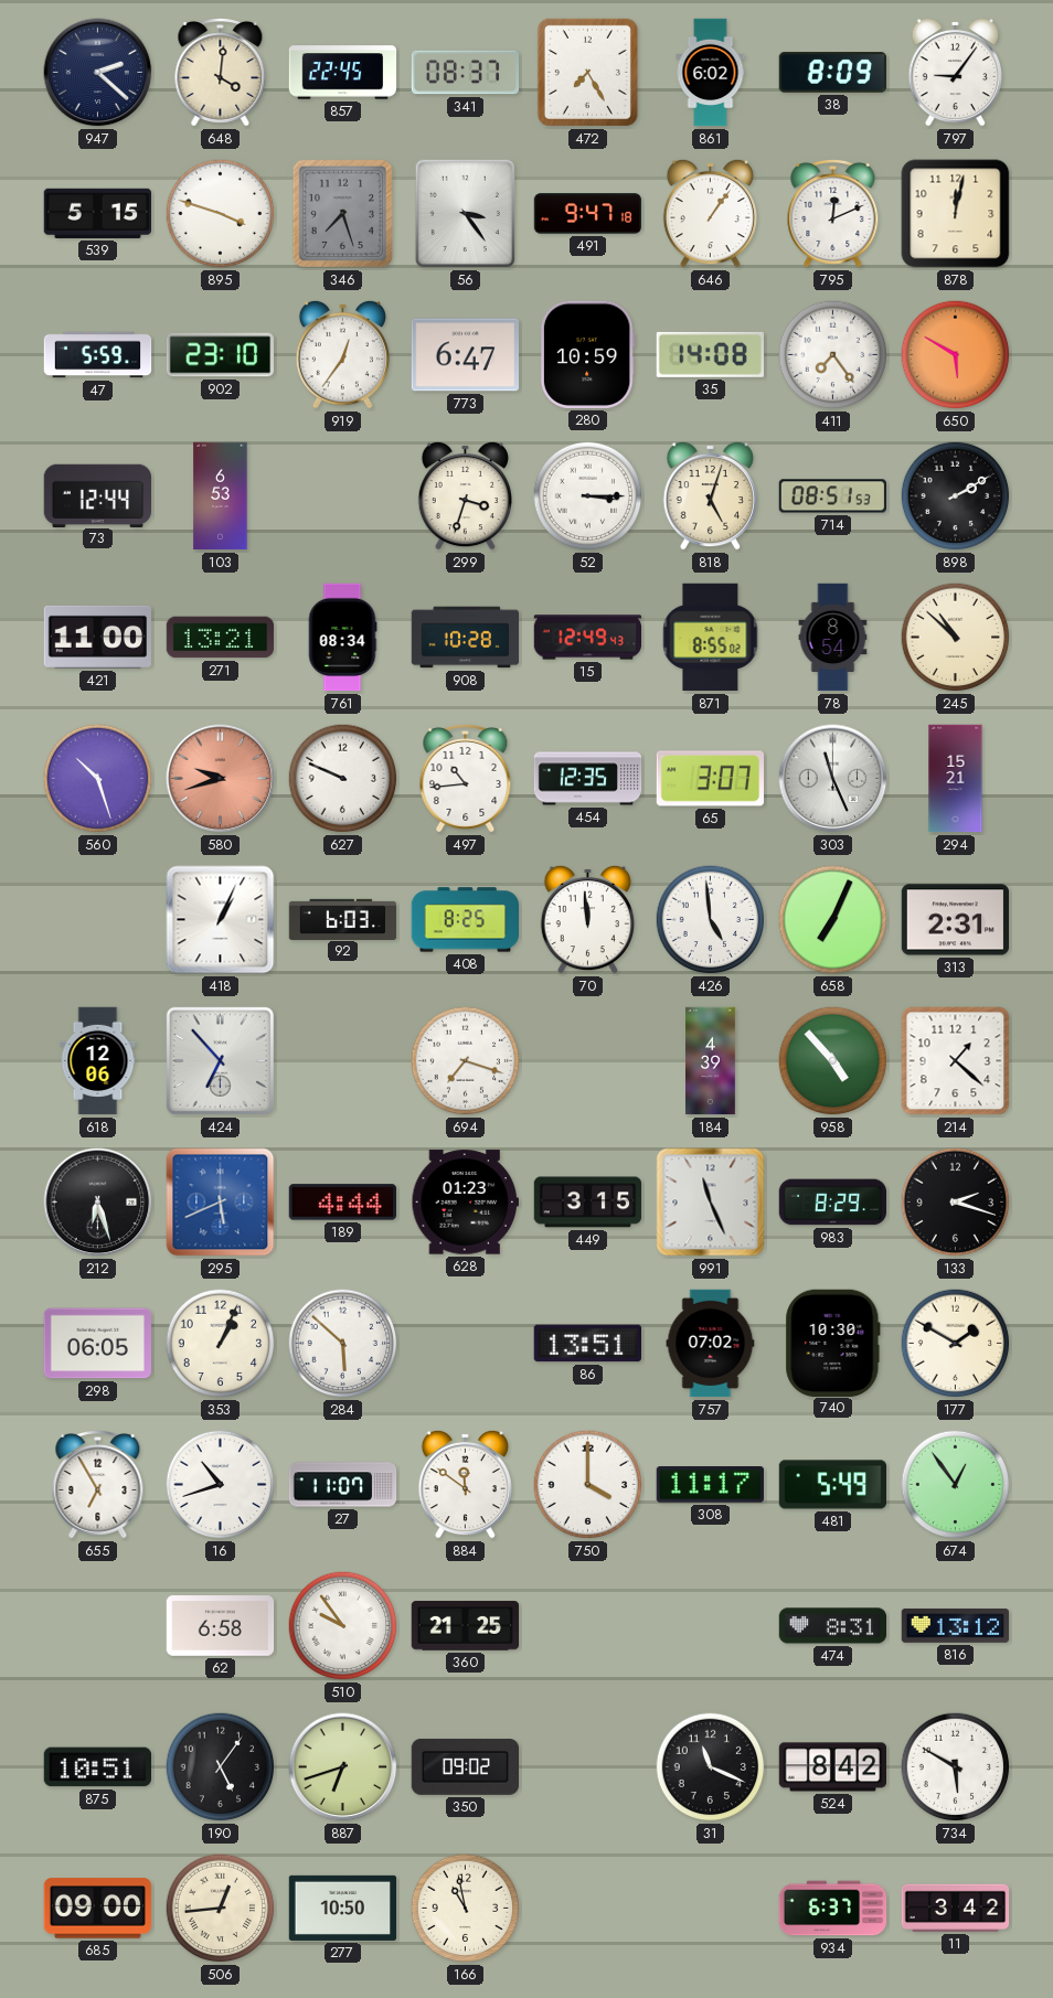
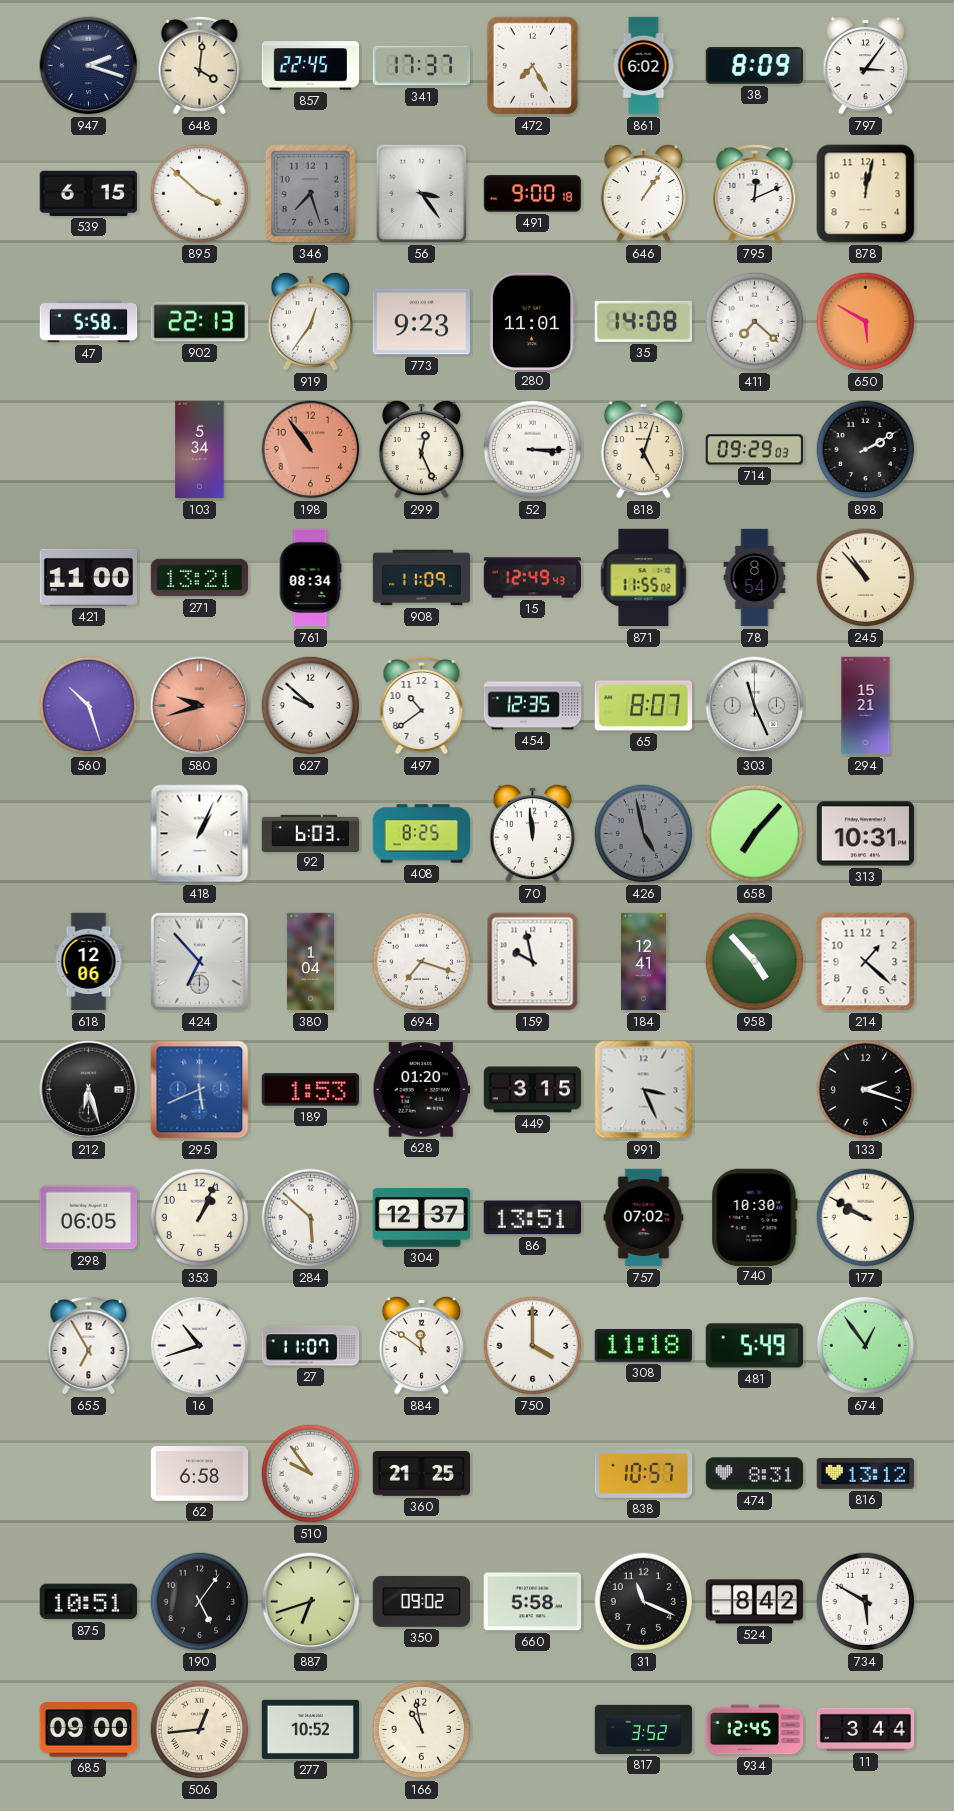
947: 2:22 -> 2:18 (89, 66)
341: 08:37 -> 17:37 (422, 66)
797: 9:06 -> 3:06 (865, 65)
539: 5:15 -> 6:15 (88, 193)
895: 3:48 -> 3:52 (200, 194)
491: 9:47 -> 9:00 (533, 194)
47: 5:59 -> 5:58 (89, 322)
902: 23:10 -> 22:13 (199, 322)
773: 6:47 -> 9:23 (422, 322)
280: 10:59 -> 11:01 (532, 321)
411: 7:24 -> 7:22 (755, 322)
73: 12:44 -> none (97, 495)
103: 6:53 -> 5:34 (200, 450)
198: none -> 10:54 (311, 450)
299: 3:33 -> 12:26 (421, 449)
714: 08:51 -> 09:29 (754, 450)
908: 10:28 -> 11:09 (422, 578)
871: 8:55 -> 11:55 (644, 578)
245: 10:52 -> 10:53 (866, 578)
627: 9:49 -> 9:52 (311, 706)
497: 10:44 -> 10:39 (422, 706)
65: 3:07 -> 8:07 (643, 706)
426: 4:59 -> 4:58 (644, 834)
426 dial: white -> grey (644, 834)
658: 7:04 -> 7:07 (755, 834)
313: 2:31 -> 10:31 (866, 834)
380: none -> 1:04 (310, 962)
159: none -> 9:58 (533, 962)
184: 4:39 -> 12:41 (644, 962)
189: 4:44 -> 1:53 (310, 1090)
628: 01:23 -> 01:20 (421, 1090)
991: 11:26 -> 3:26 (644, 1090)
983: 8:29 -> none (833, 1203)
304: none -> 12:37 (422, 1218)
177: 1:50 -> 9:50 (866, 1218)
308: 11:17 -> 11:18 (643, 1346)
838: none -> 10:57 (644, 1474)
660: none -> 5:58 (533, 1602)
277: 10:50 -> 10:52 (311, 1729)
817: none -> 3:52 (644, 1729)
934: 6:37 -> 12:45 (755, 1730)
11: 3:42 -> 3:44 (866, 1729)
